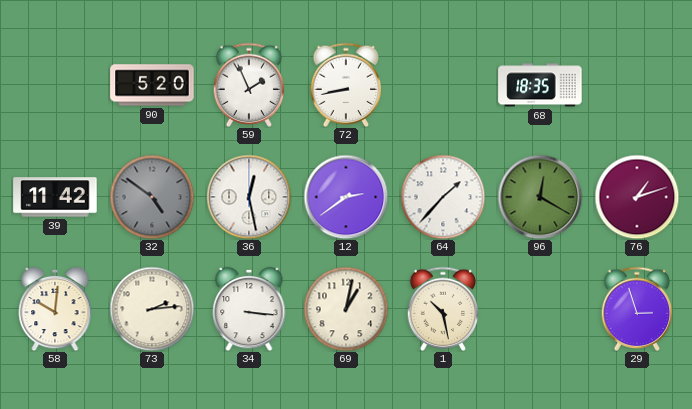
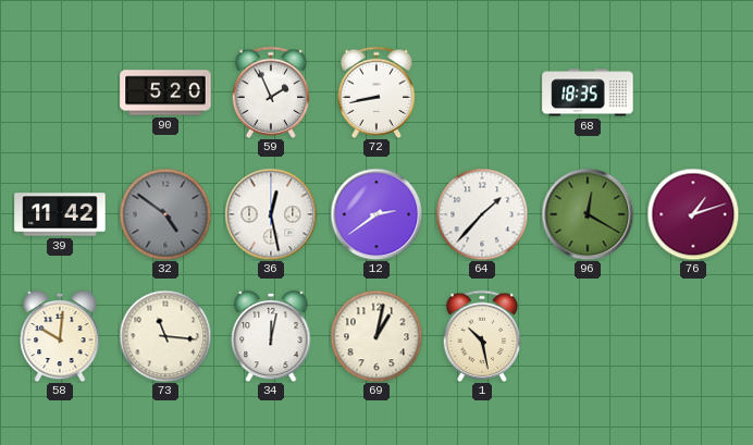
73: 2:14 -> 11:16 (165, 336)
34: 3:16 -> 12:02 (271, 336)
29: 2:57 -> none (637, 308)
